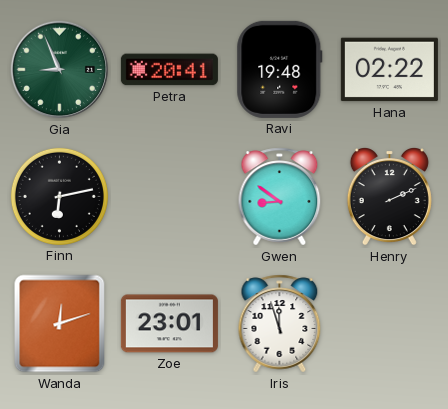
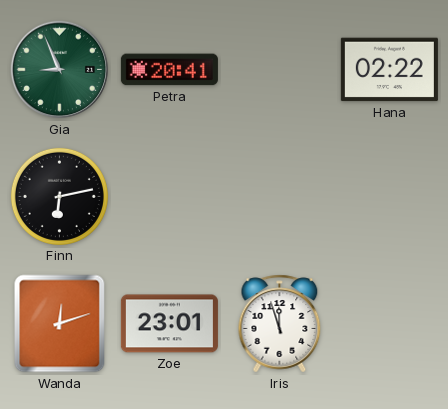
Ravi: 19:48 -> none (280, 69)
Gwen: 8:51 -> none (280, 197)
Henry: 2:11 -> none (389, 197)
